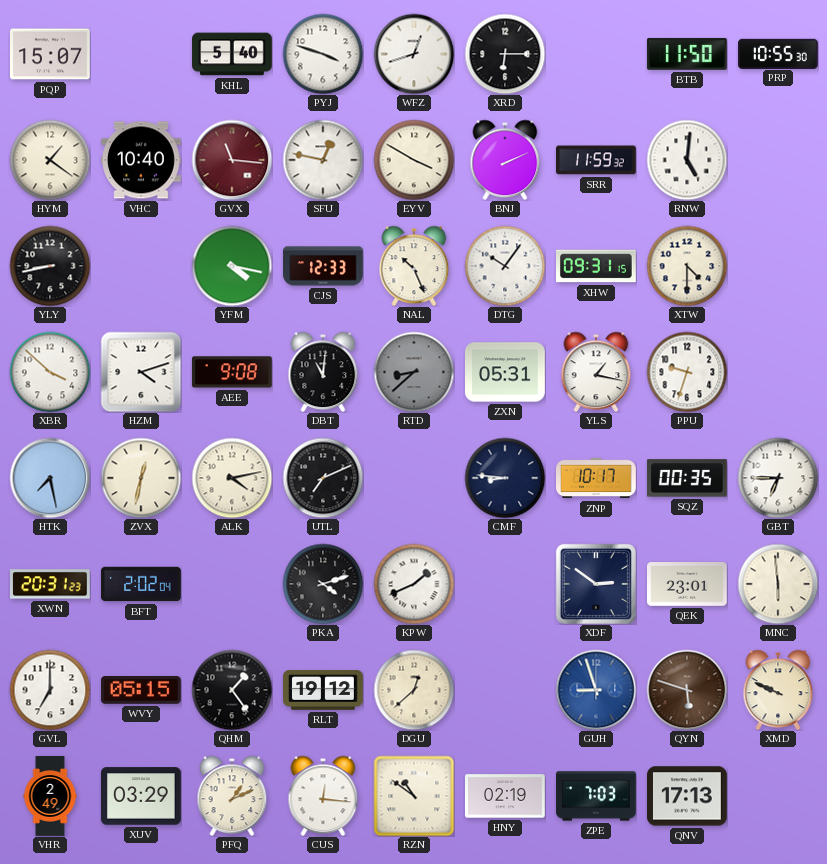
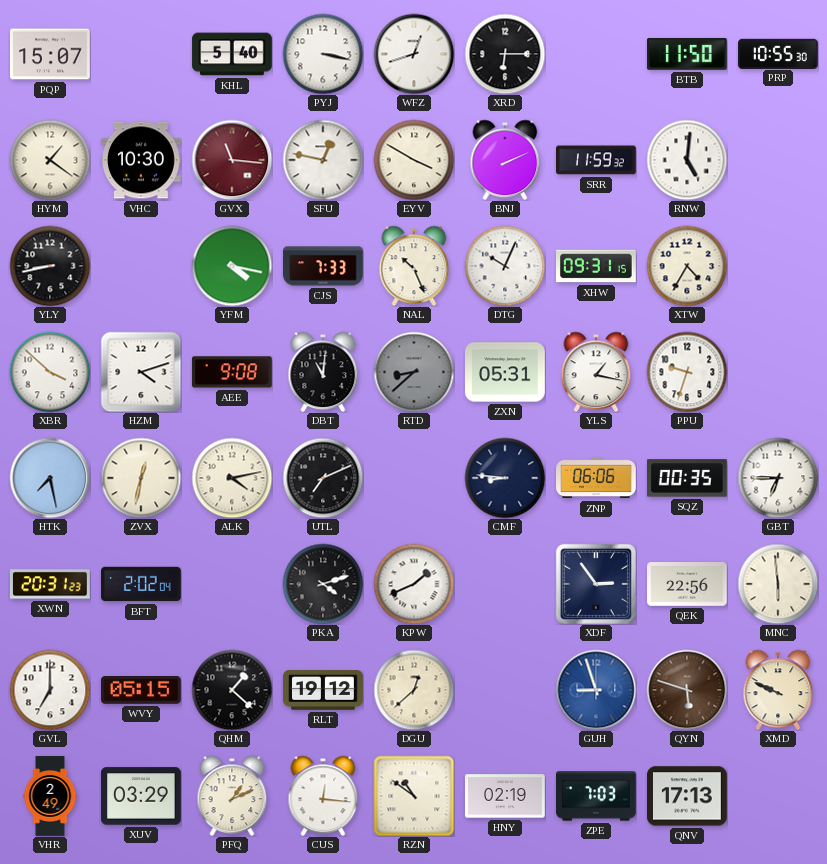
PYJ: 3:48 -> 3:17 (323, 54)
VHC: 10:40 -> 10:30 (142, 160)
CJS: 12:33 -> 7:33 (323, 266)
DTG: 10:06 -> 10:04 (505, 266)
XTW: 4:30 -> 4:35 (687, 266)
ZNP: 10:17 -> 06:06 (596, 478)
XDF: 2:51 -> 2:54 (596, 584)
QEK: 23:01 -> 22:56 (688, 585)
QHM: 1:24 -> 1:22 (232, 690)
